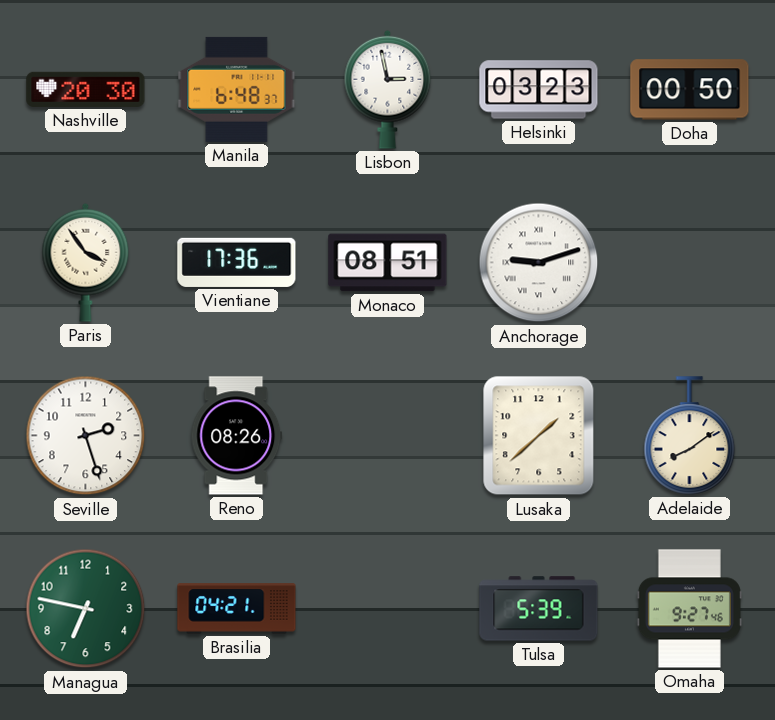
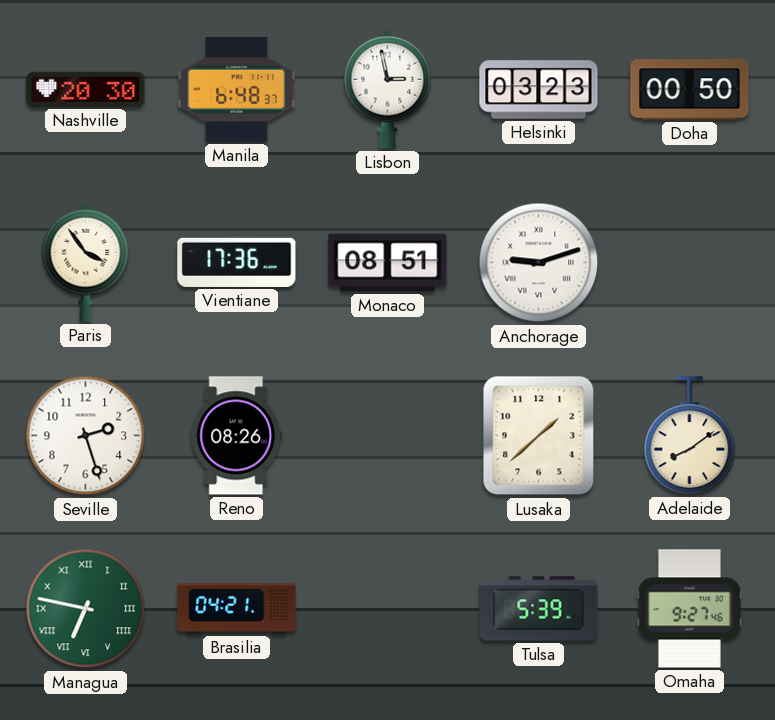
Managua numerals: Arabic -> Roman (86, 609)
